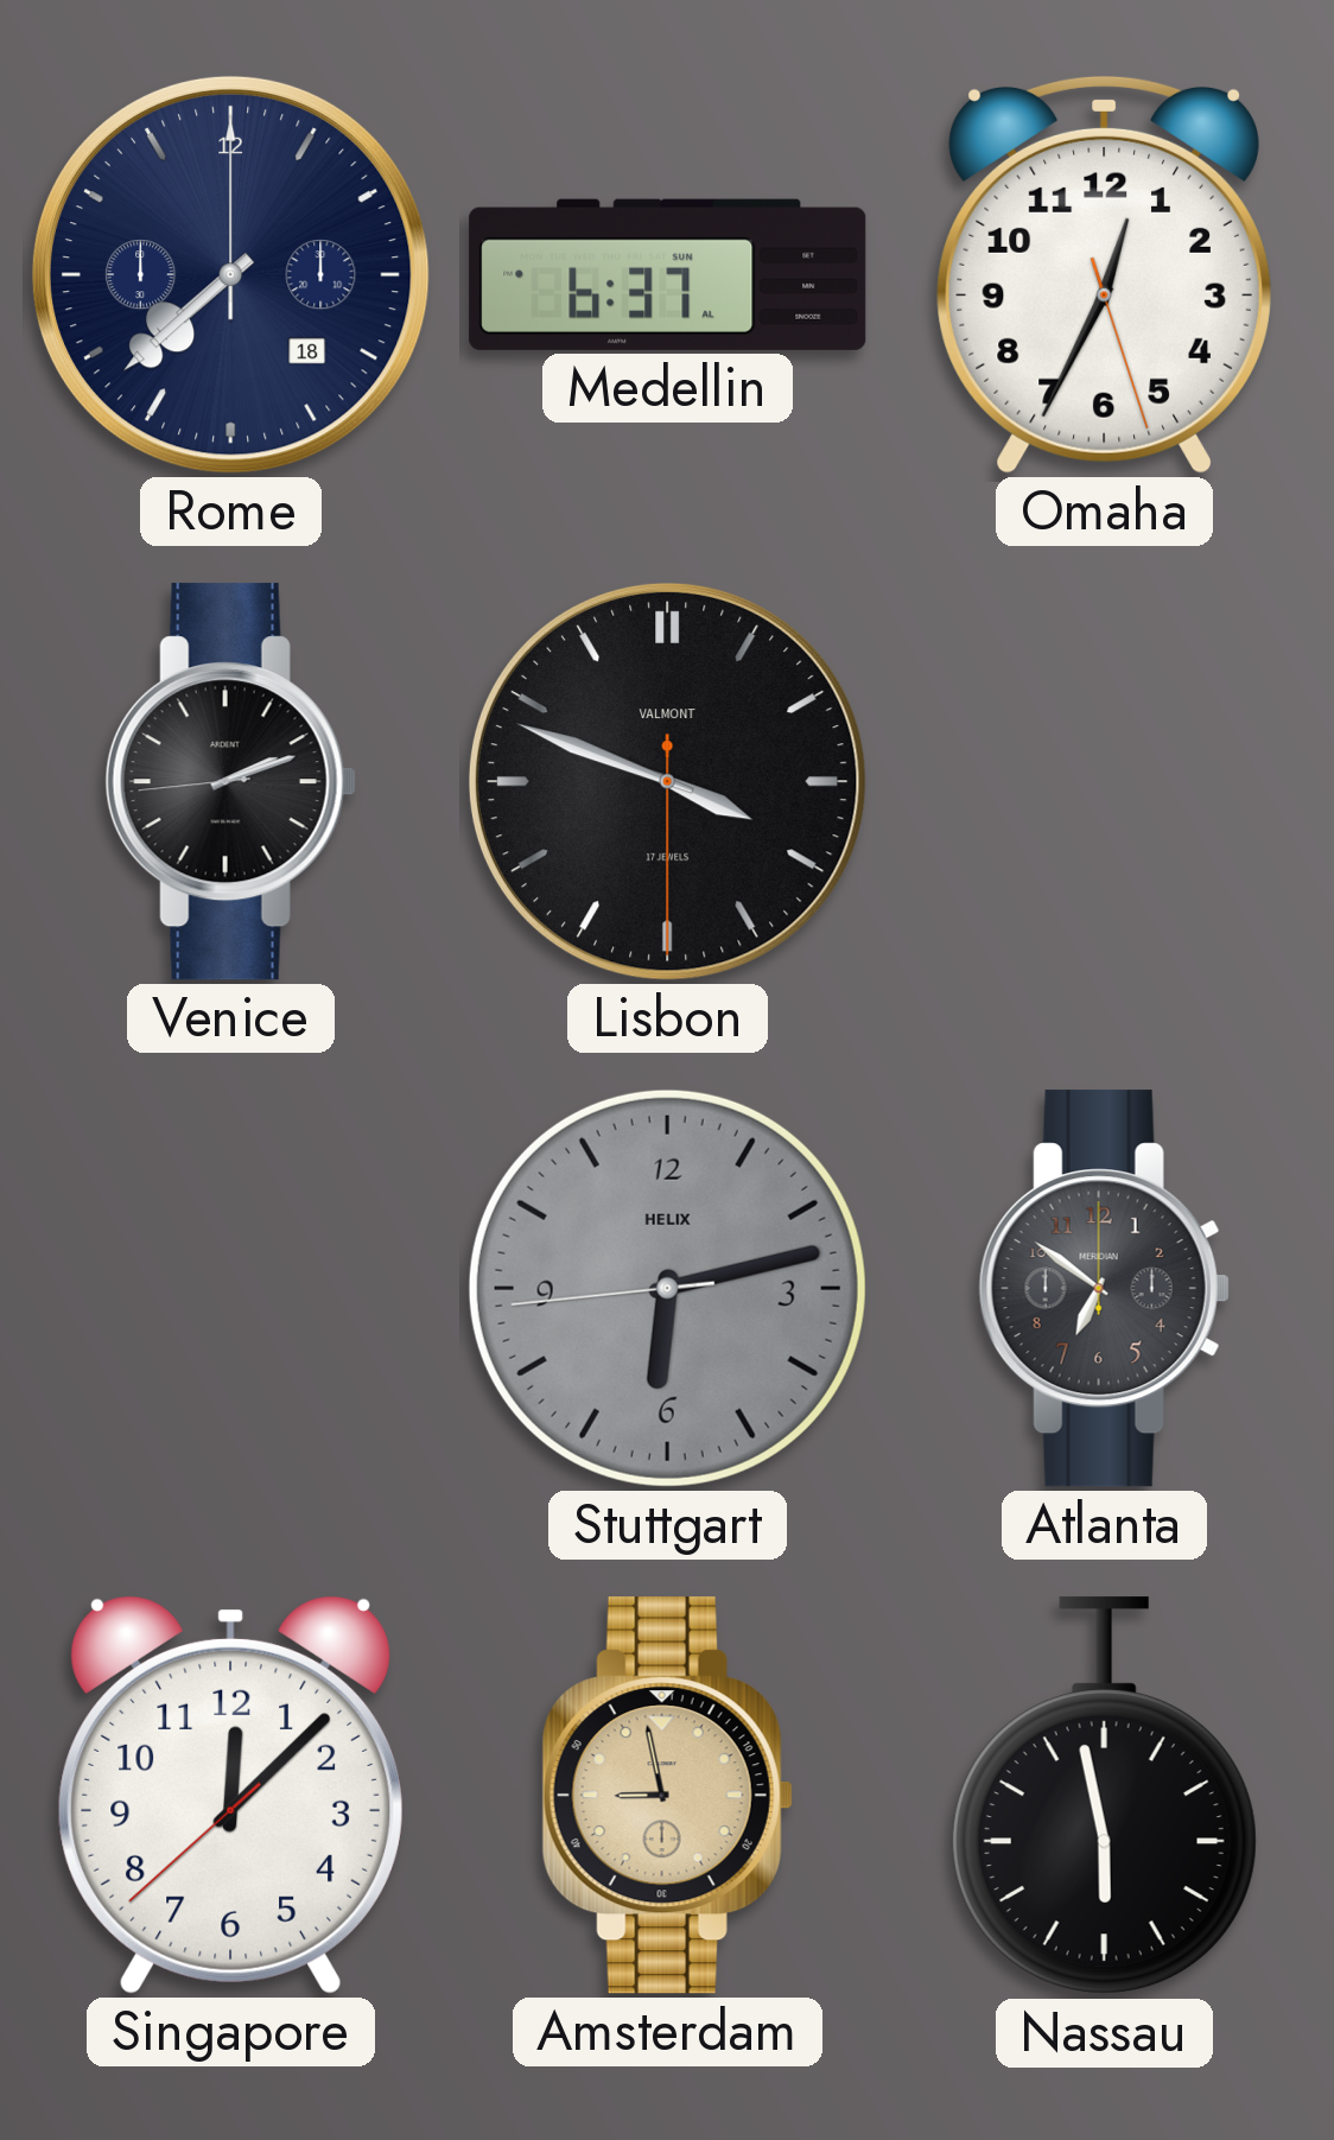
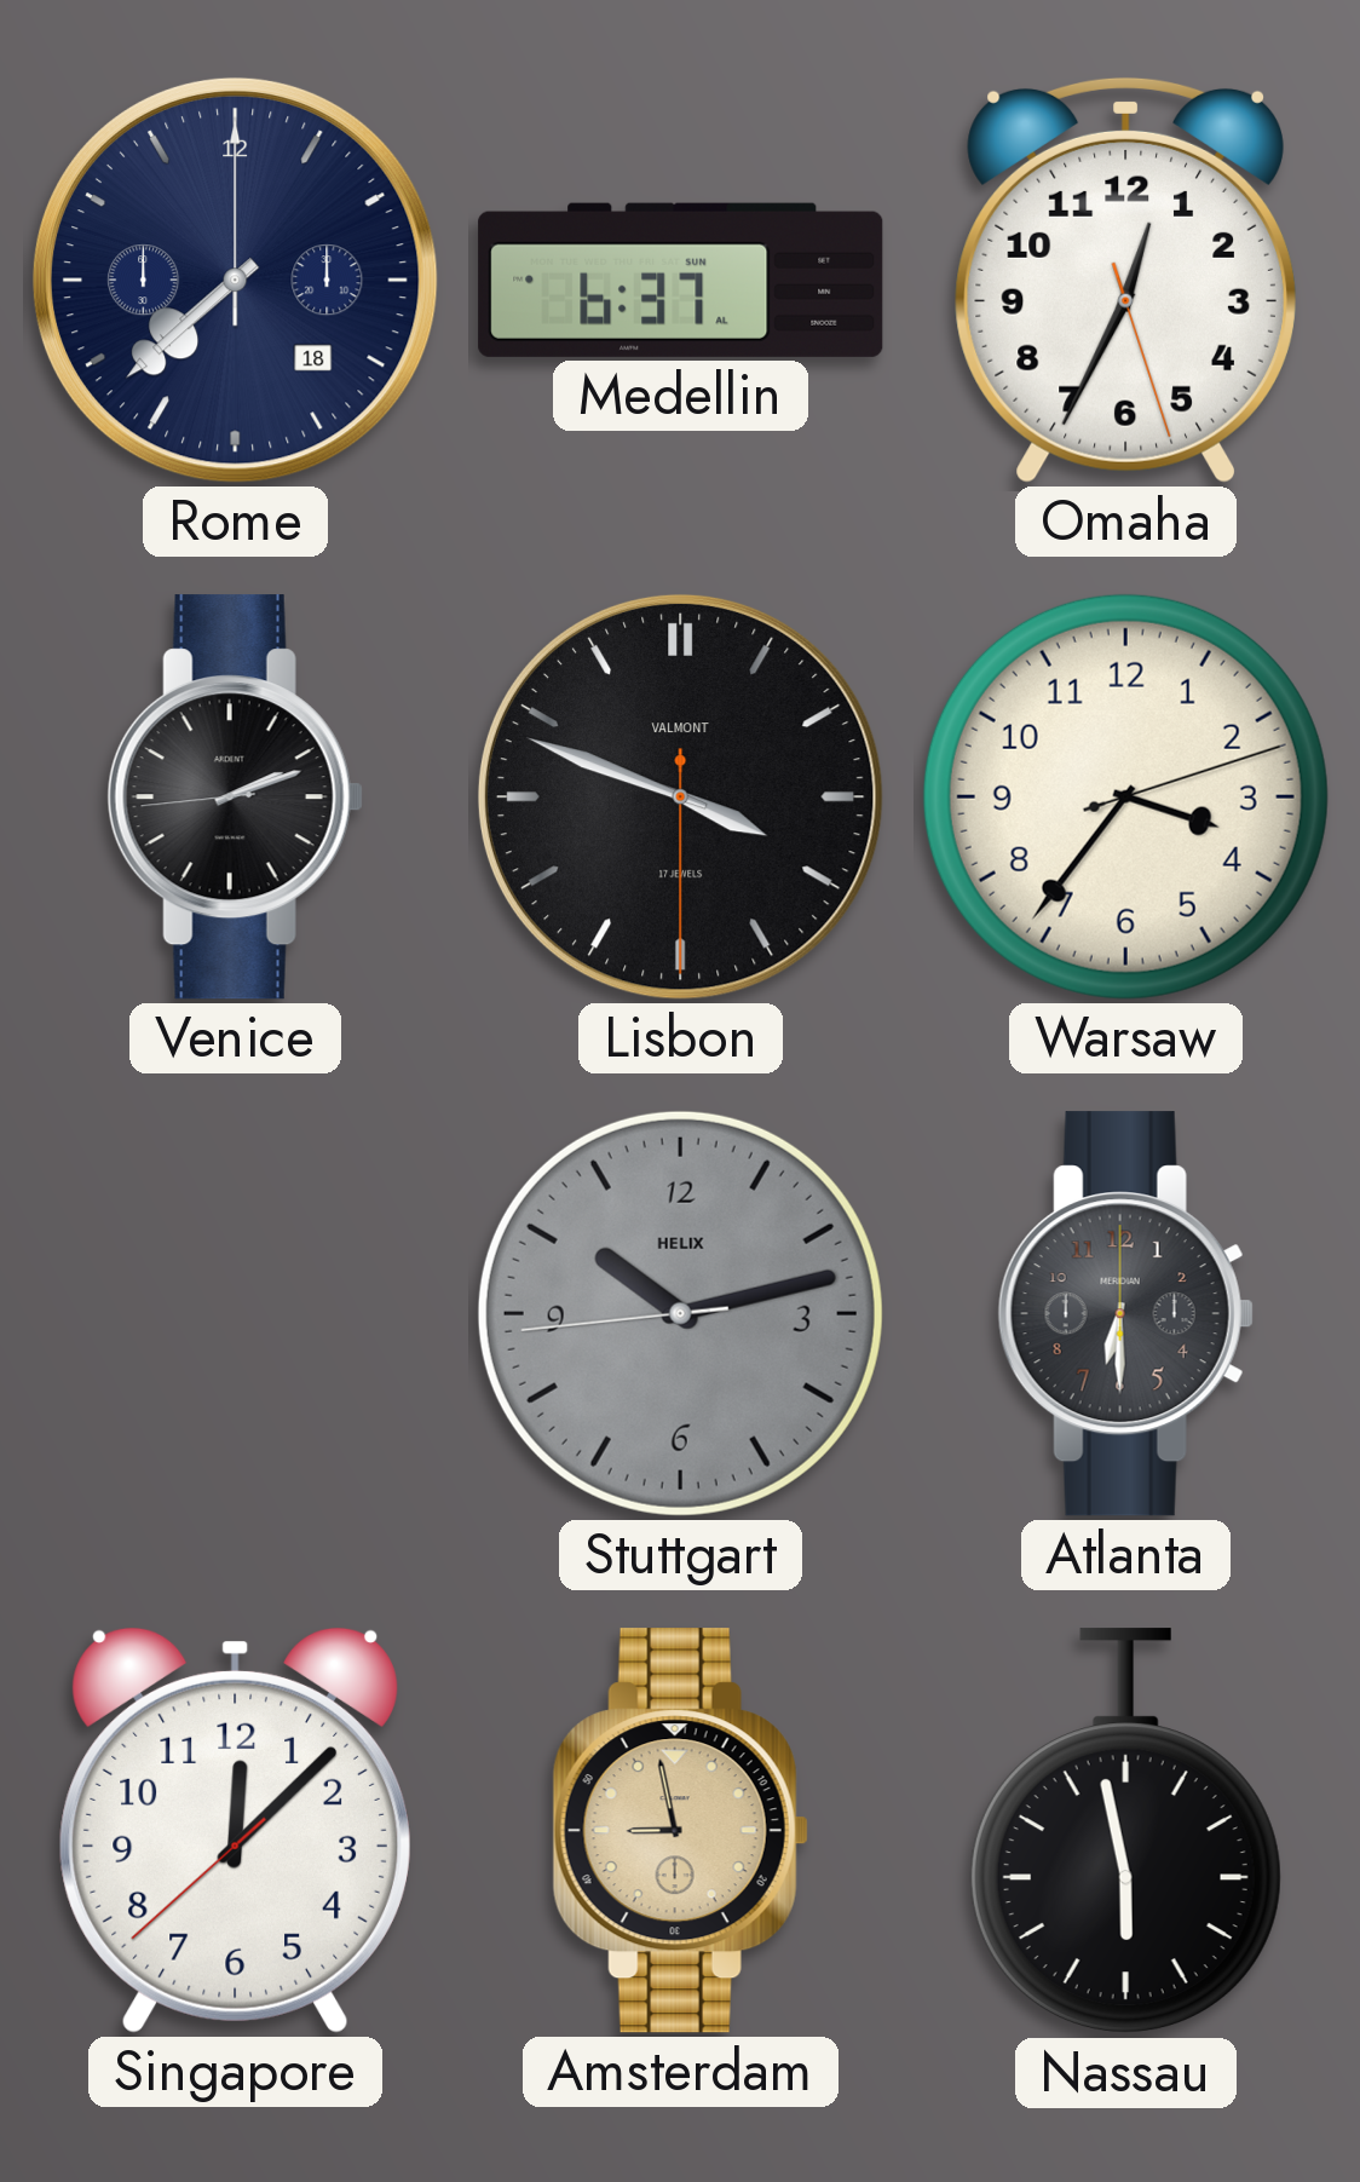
Warsaw: none -> 3:36 (1125, 796)
Stuttgart: 6:12 -> 10:12 (680, 1313)
Atlanta: 6:51 -> 6:30 (1125, 1314)
